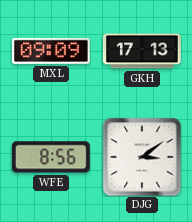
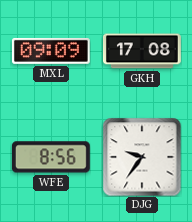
GKH: 17:13 -> 17:08 (142, 51)
DJG: 3:09 -> 9:36 (142, 157)
